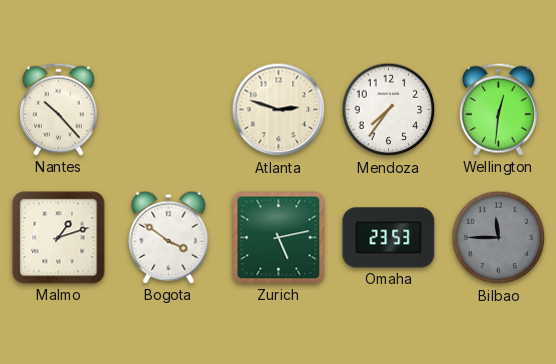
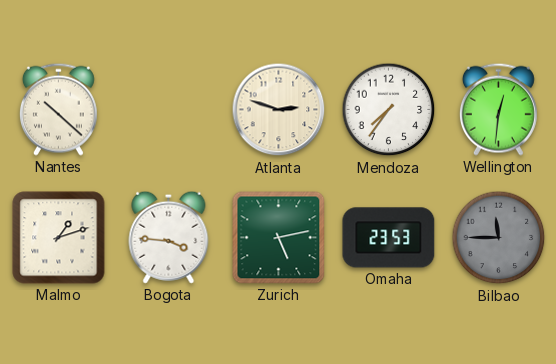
Nantes: 10:23 -> 10:22 (58, 109)
Bogota: 3:51 -> 3:46 (169, 237)
